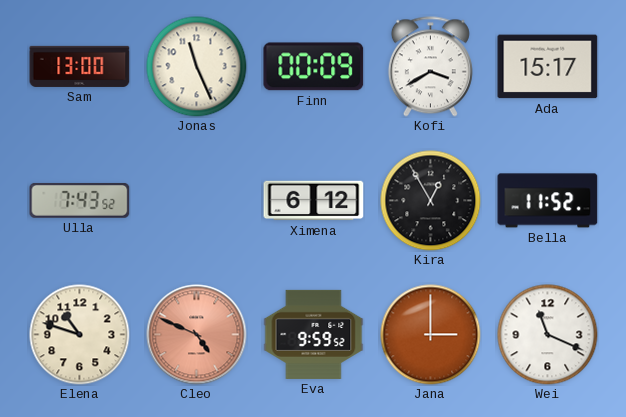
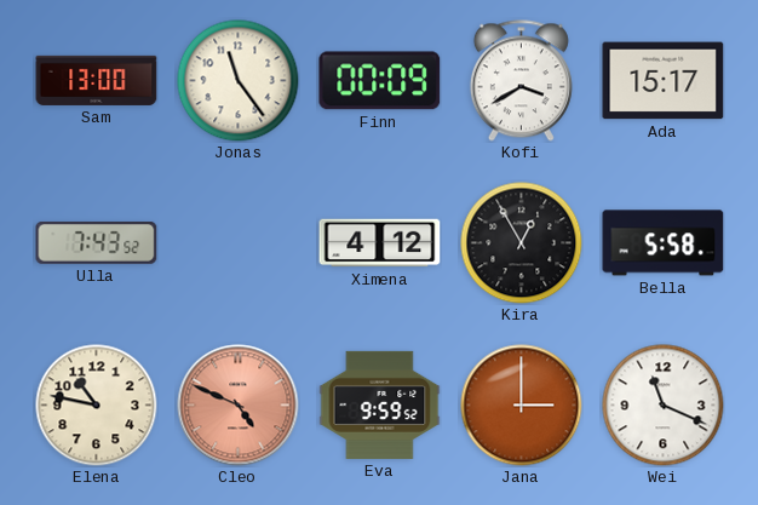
Jonas: 11:26 -> 11:24 (239, 81)
Ximena: 6:12 -> 4:12 (380, 243)
Bella: 11:52 -> 5:58 (664, 243)
Elena: 10:48 -> 10:47 (97, 406)
